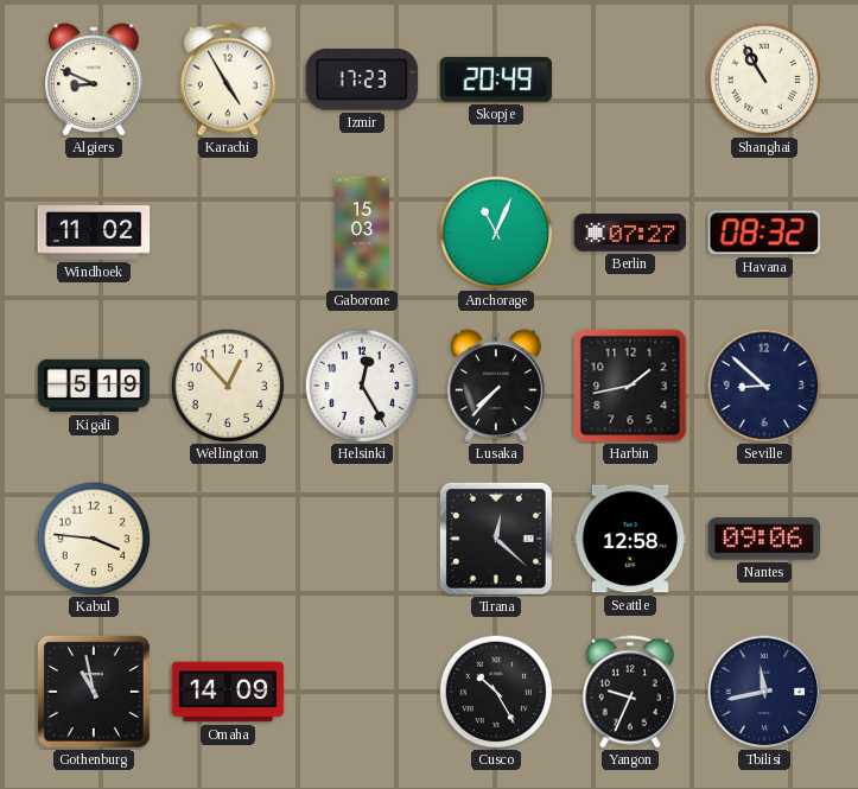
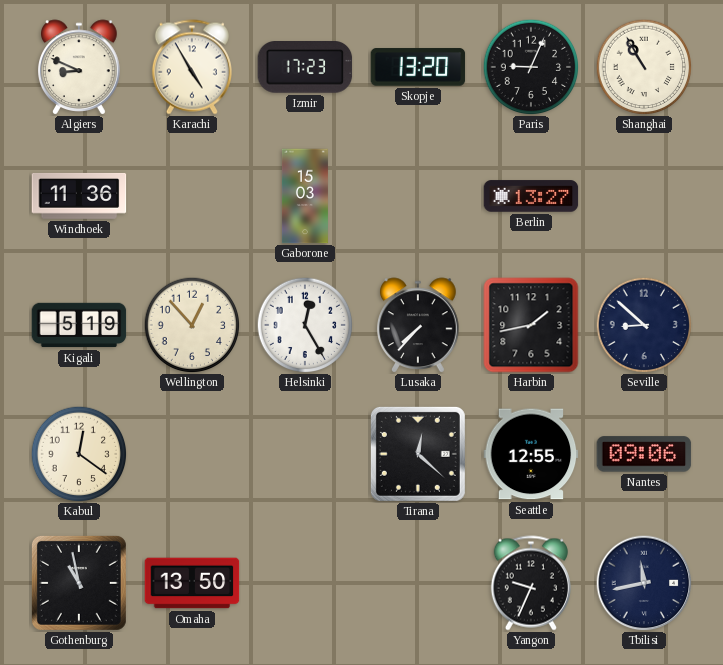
Skopje: 20:49 -> 13:20 (418, 67)
Paris: none -> 9:04 (531, 67)
Windhoek: 11:02 -> 11:36 (79, 196)
Anchorage: 11:04 -> none (496, 233)
Berlin: 07:27 -> 13:27 (531, 196)
Havana: 08:32 -> none (764, 233)
Kabul: 3:46 -> 12:21 (79, 454)
Seattle: 12:58 -> 12:55 (531, 454)
Omaha: 14:09 -> 13:50 (192, 583)
Cusco: 10:25 -> none (496, 692)
